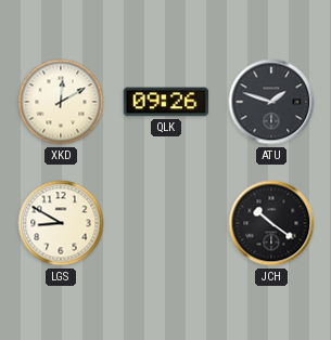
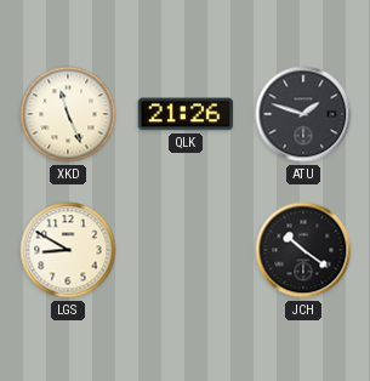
XKD: 12:10 -> 11:26 (68, 114)
QLK: 09:26 -> 21:26 (186, 114)
